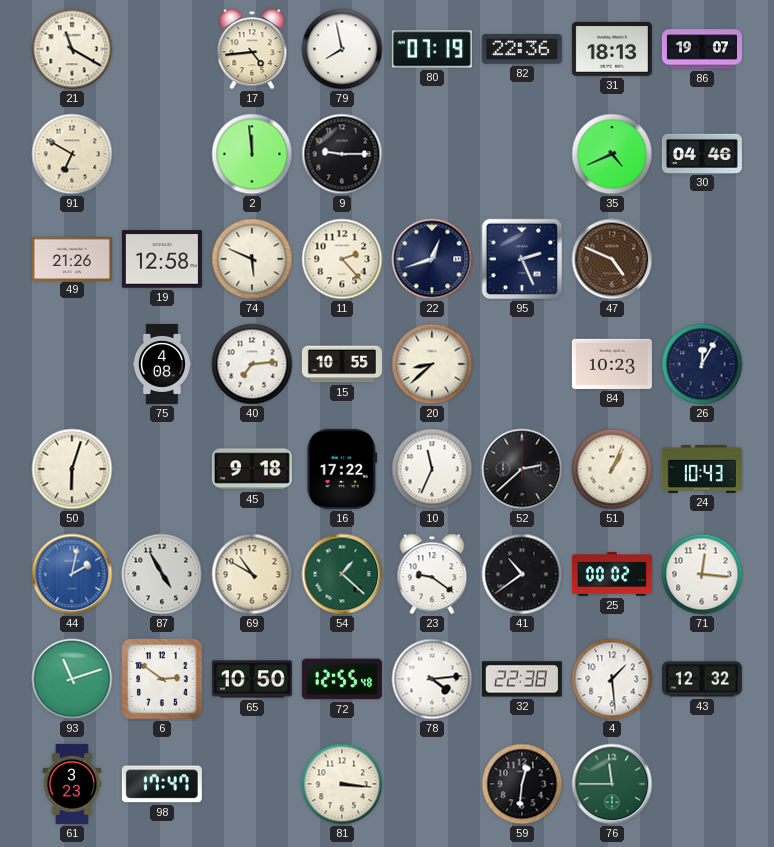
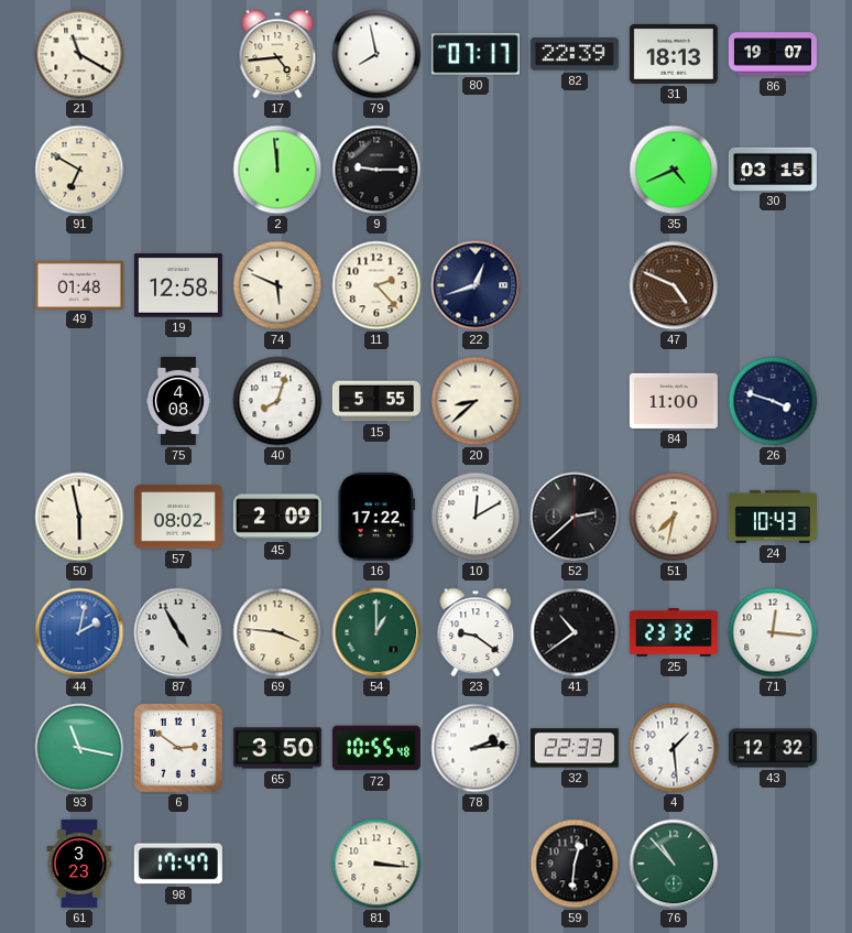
80: 07:19 -> 07:17 (476, 54)
82: 22:36 -> 22:39 (575, 55)
30: 04:46 -> 03:15 (773, 169)
49: 21:26 -> 01:48 (79, 284)
95: 2:26 -> none (522, 259)
40: 7:14 -> 8:03 (277, 401)
15: 10:55 -> 5:55 (376, 401)
84: 10:23 -> 11:00 (674, 401)
26: 12:05 -> 3:48 (773, 401)
50: 6:03 -> 5:58 (79, 517)
57: none -> 08:02 (178, 517)
45: 9:18 -> 2:09 (277, 517)
10: 11:34 -> 12:10 (476, 517)
51: 1:04 -> 7:32 (674, 517)
69: 10:50 -> 3:46 (277, 632)
54: 1:22 -> 1:00 (376, 632)
25: 00:02 -> 23:32 (674, 632)
93: 11:12 -> 11:17 (79, 748)
65: 10:50 -> 3:50 (277, 748)
72: 12:55 -> 10:55 (376, 748)
78: 4:14 -> 2:14 (476, 748)
32: 22:38 -> 22:33 (575, 748)
76: 11:45 -> 10:53 (674, 864)
